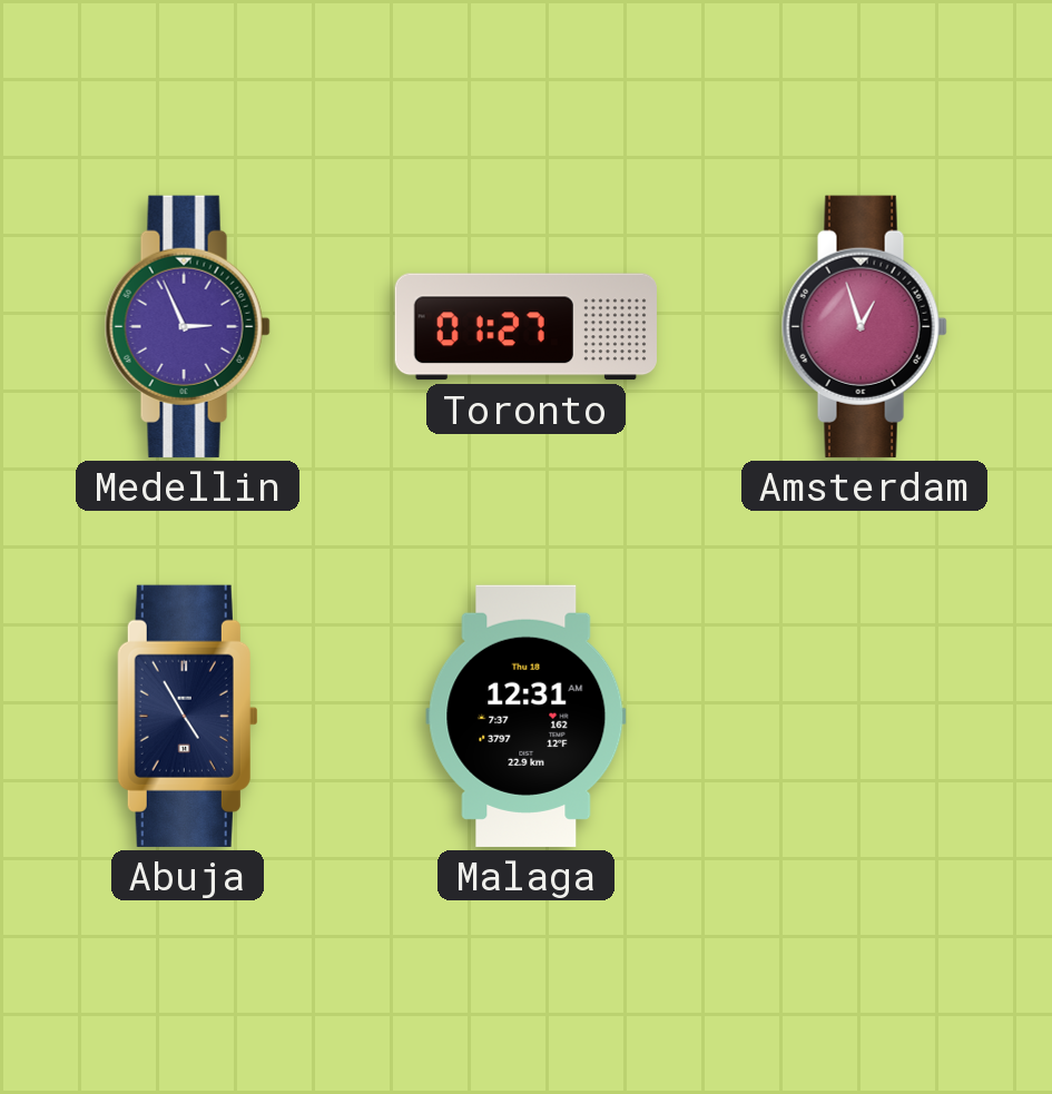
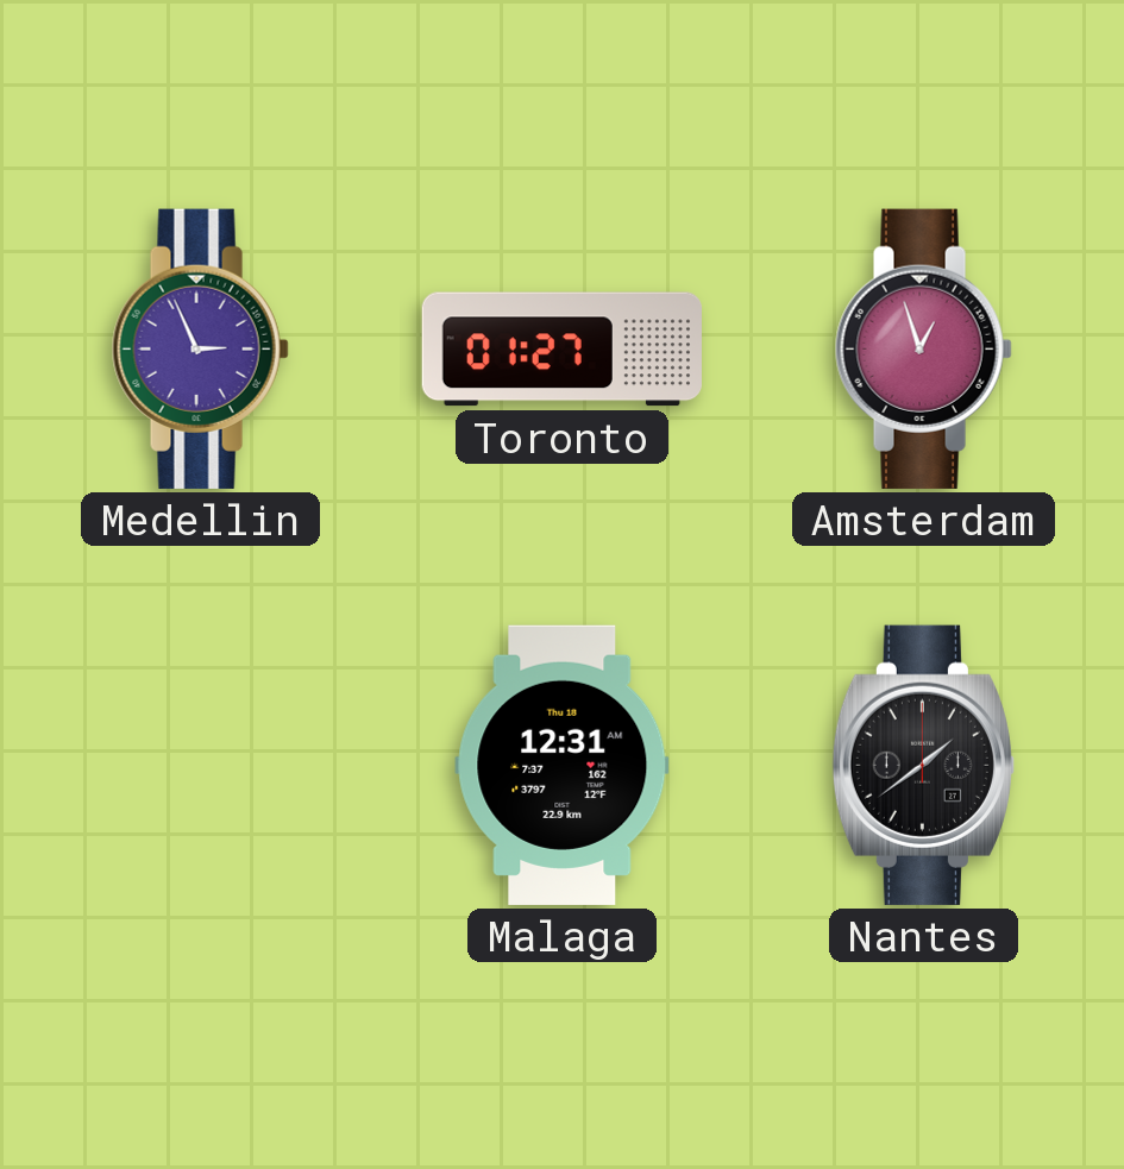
Abuja: 4:55 -> none (187, 716)
Nantes: none -> 1:39 (923, 765)
